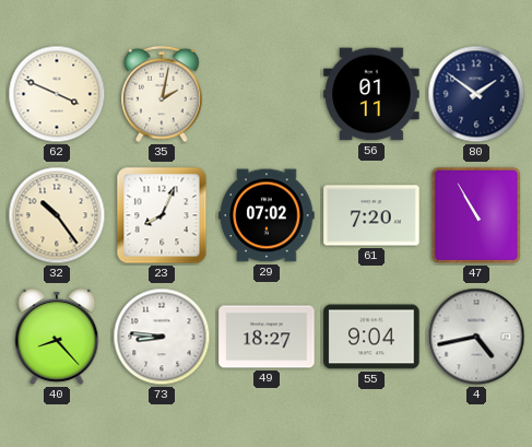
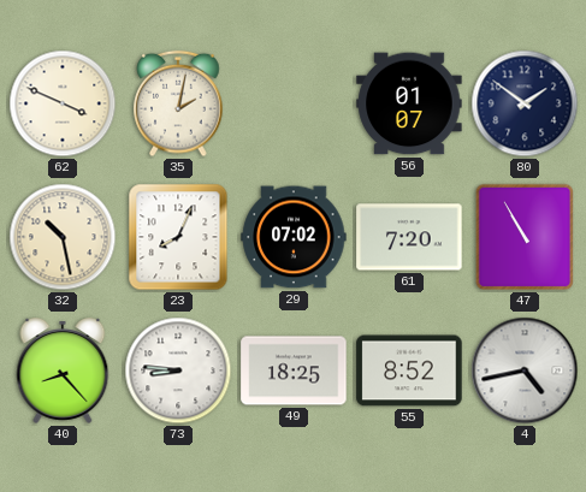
56: 01:11 -> 01:07 (409, 103)
32: 10:24 -> 10:28 (63, 237)
49: 18:27 -> 18:25 (294, 371)
55: 9:04 -> 8:52 (409, 371)
